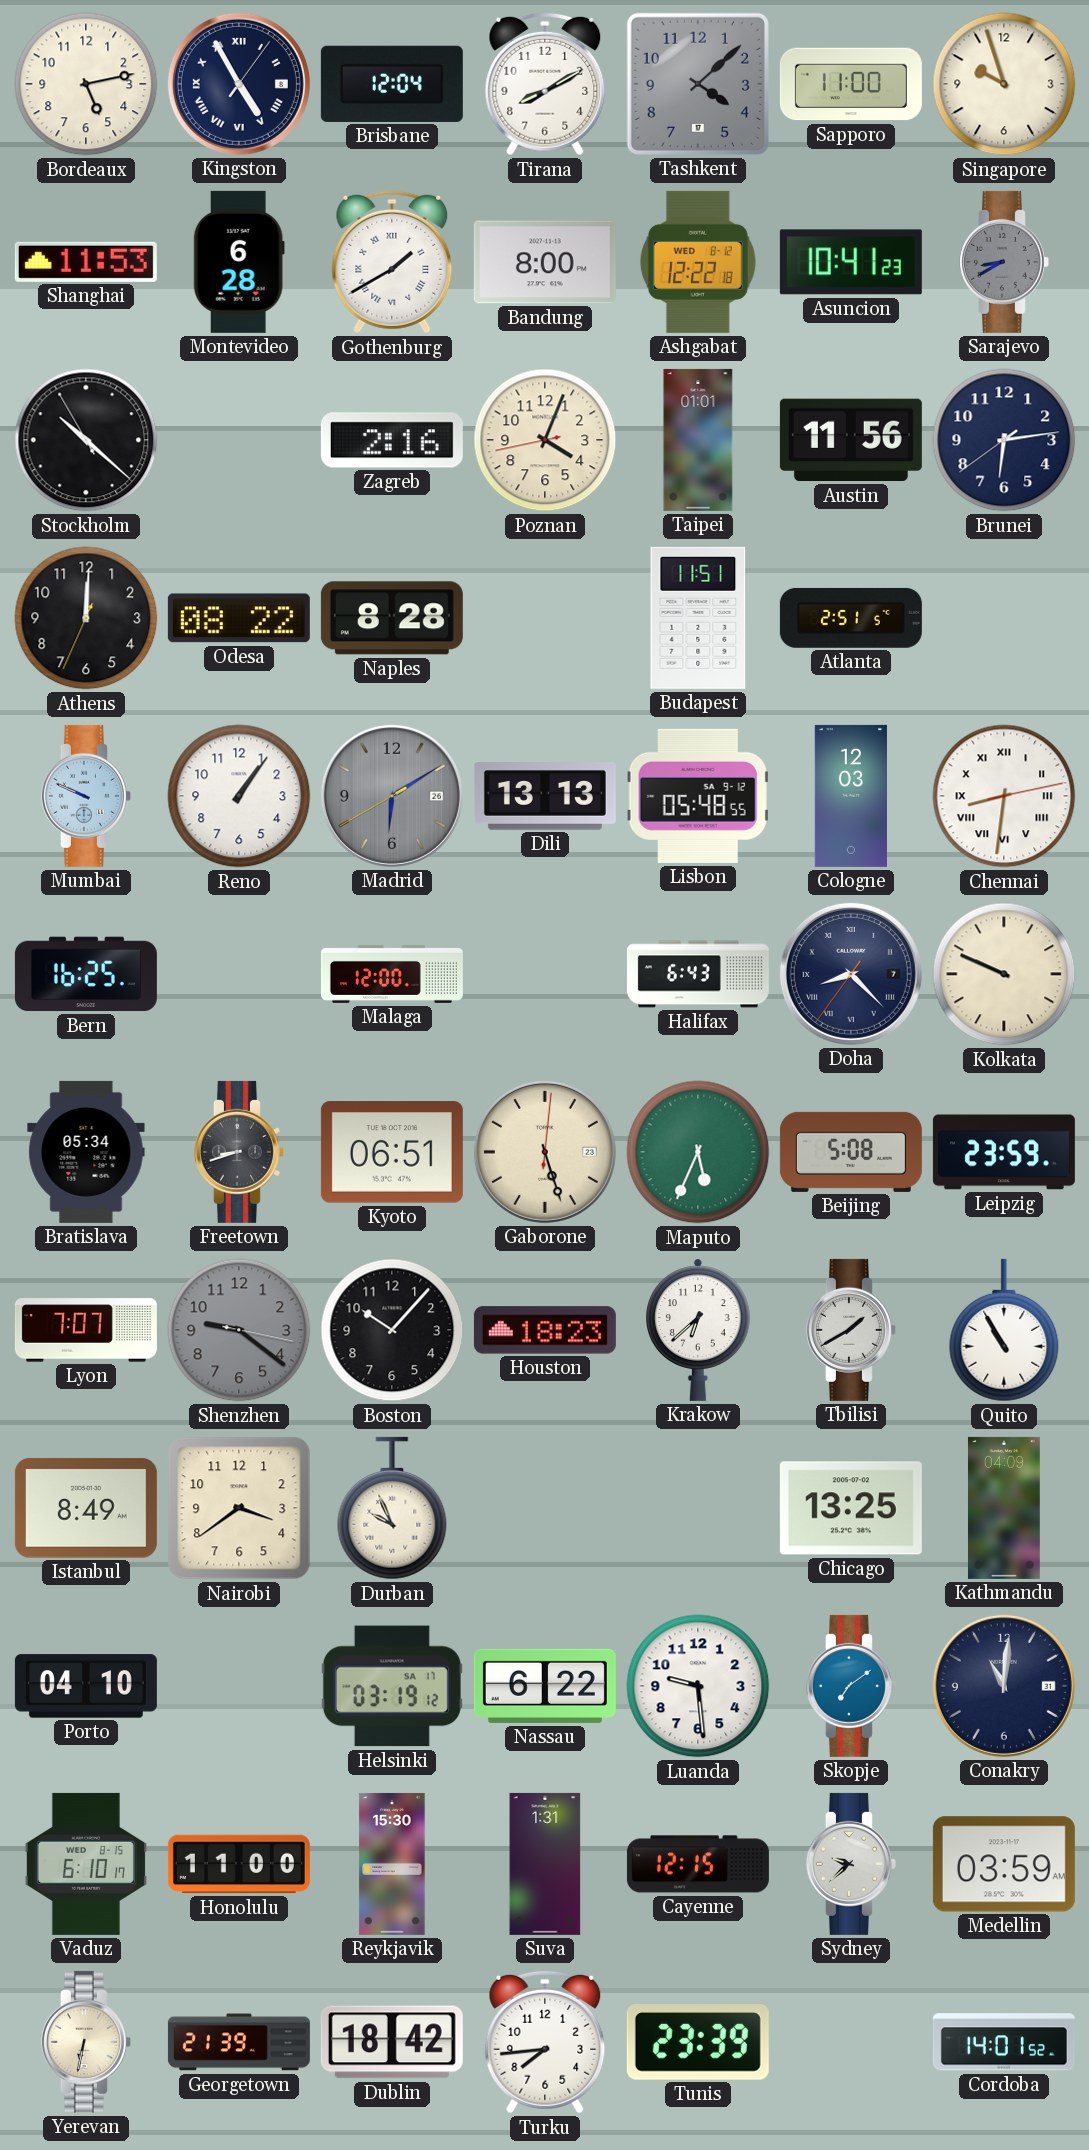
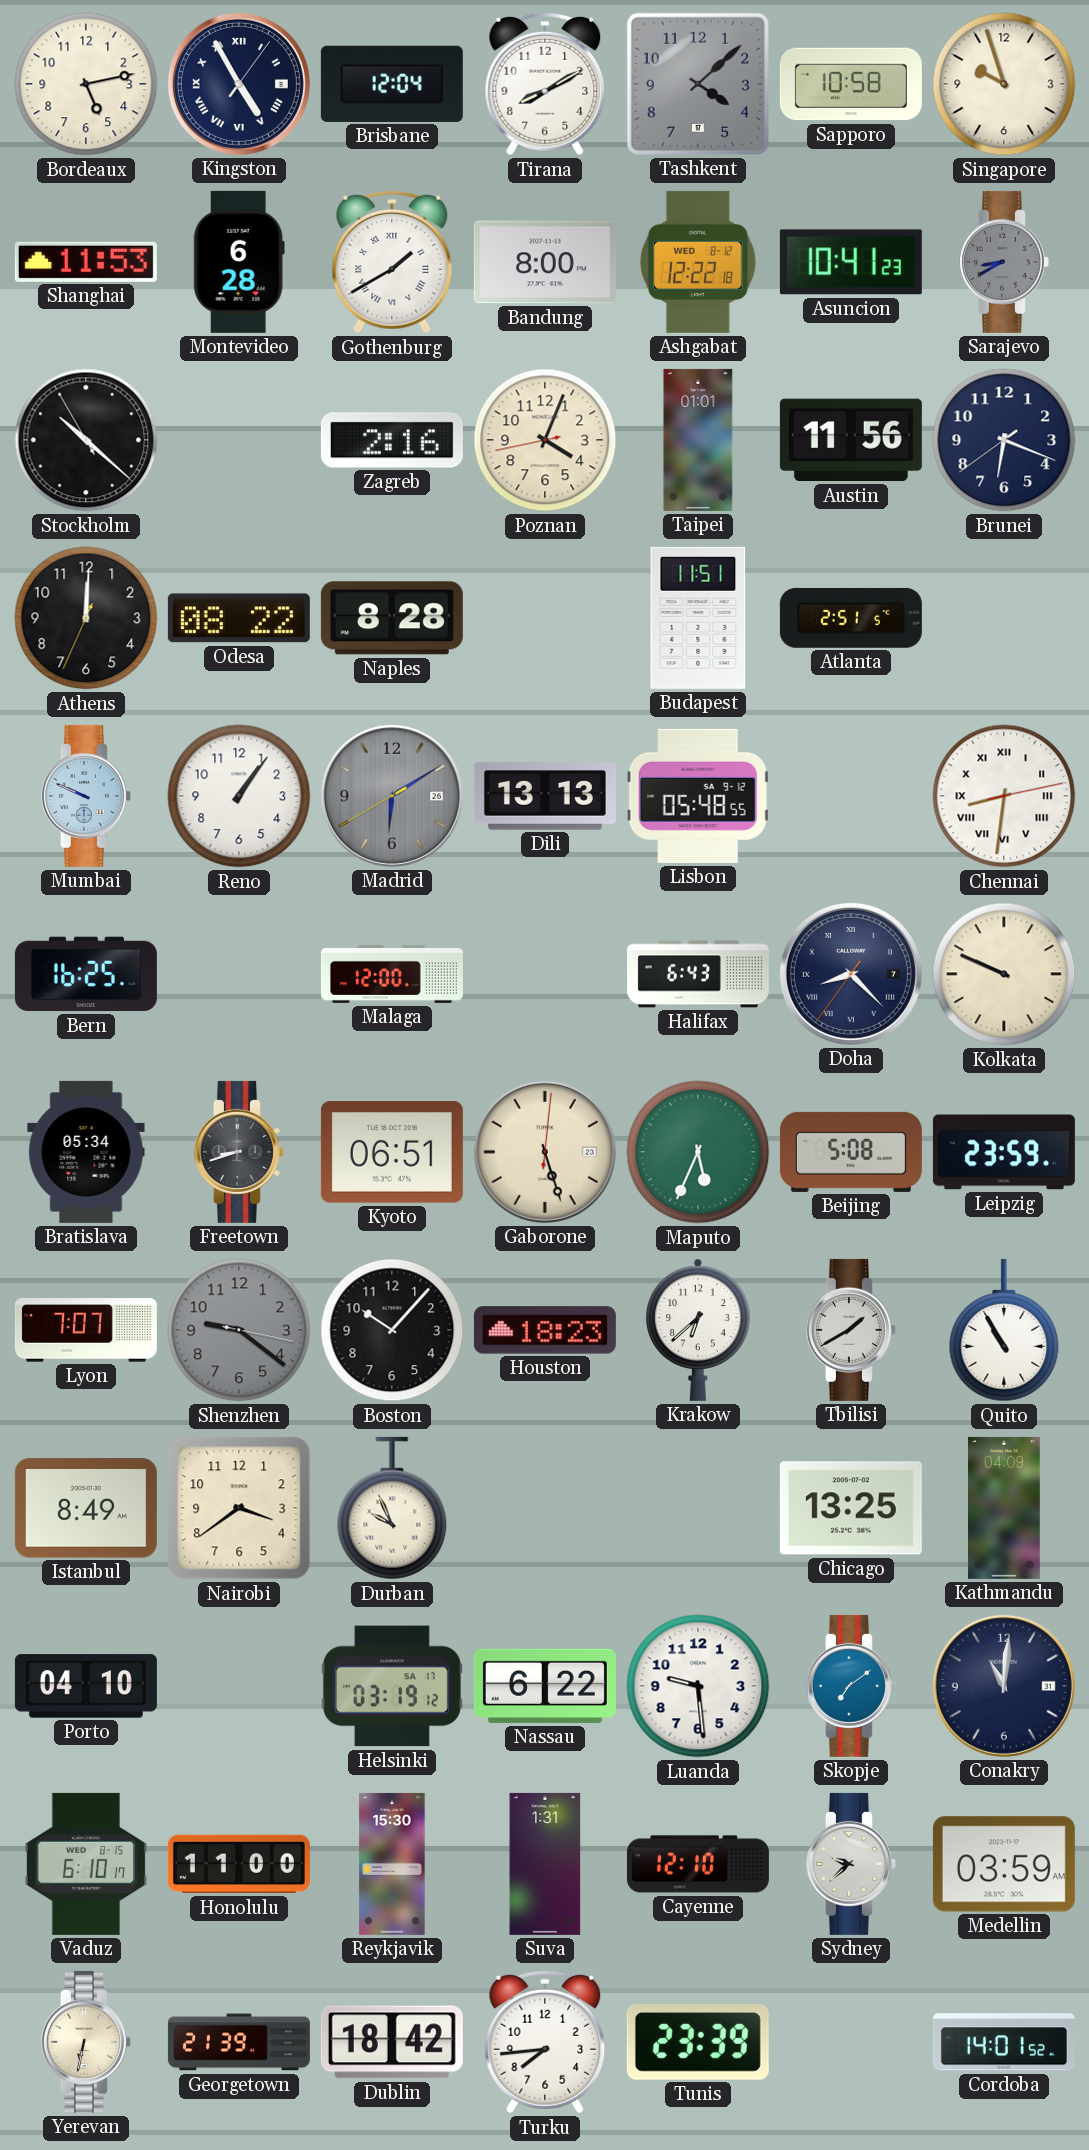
Sapporo: 11:00 -> 10:58 (851, 84)
Brunei: 6:13 -> 6:18 (1004, 440)
Cologne: 12:03 -> none (851, 796)
Cayenne: 12:15 -> 12:10 (698, 1864)
